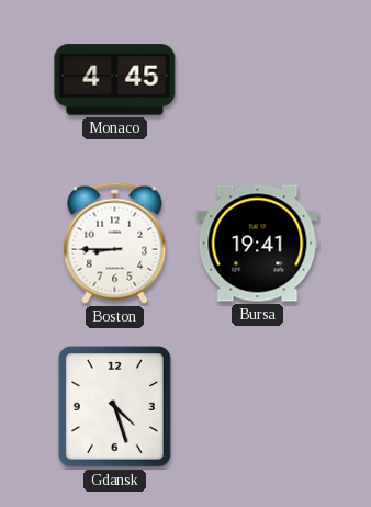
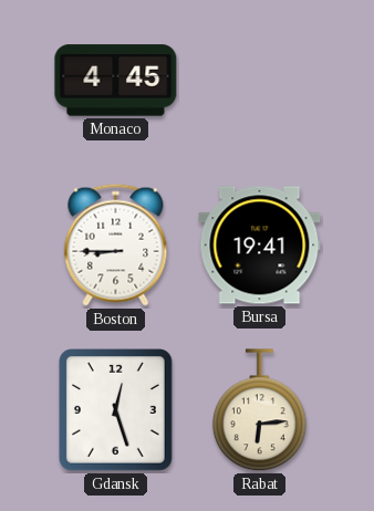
Gdansk: 4:27 -> 12:27 (116, 410)
Rabat: none -> 6:14 (259, 410)
